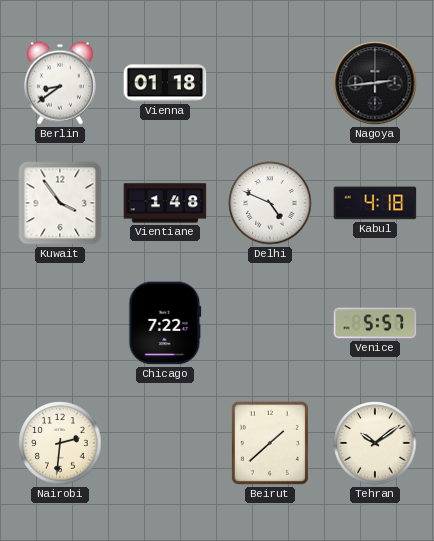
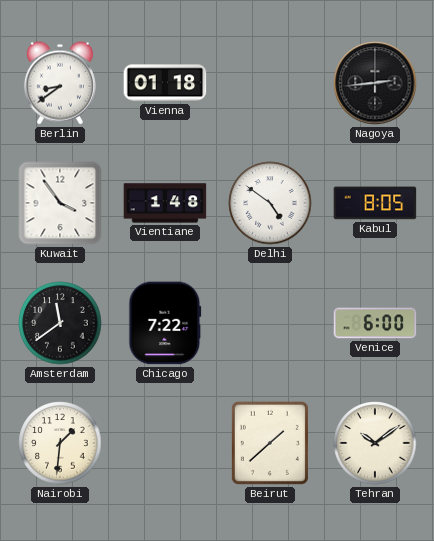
Delhi: 4:49 -> 4:51 (270, 203)
Kabul: 4:18 -> 8:05 (375, 203)
Amsterdam: none -> 11:39 (60, 323)
Venice: 5:57 -> 6:00 (375, 323)
Nairobi: 2:31 -> 1:31 (60, 443)
